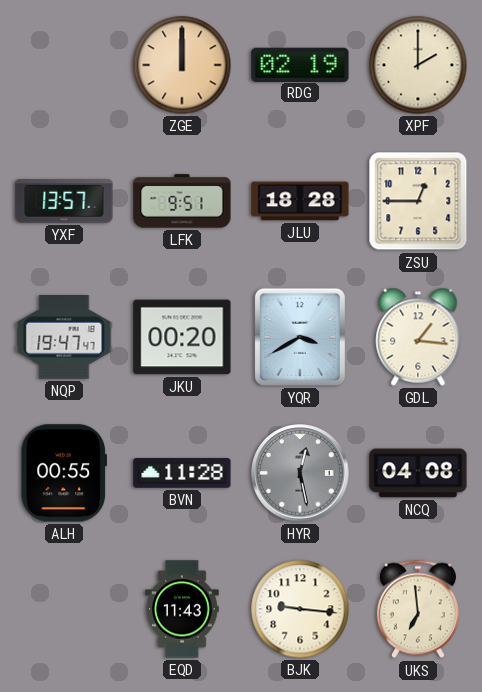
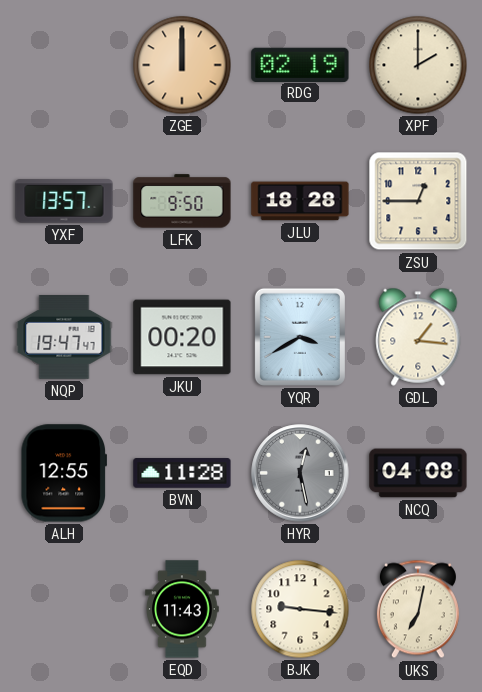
LFK: 9:51 -> 9:50 (182, 201)
ALH: 00:55 -> 12:55 (63, 473)
UKS: 6:59 -> 7:02 (418, 609)
